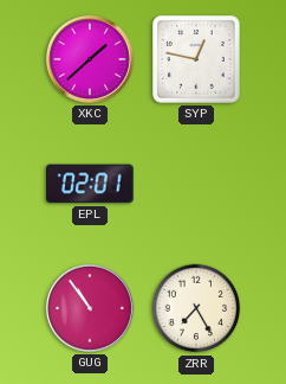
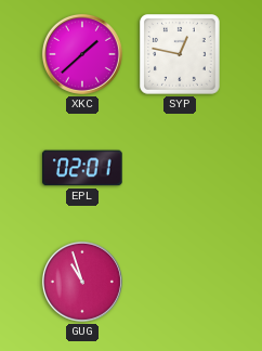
GUG: 10:54 -> 10:57 (82, 282)
ZRR: 7:25 -> none (196, 308)
